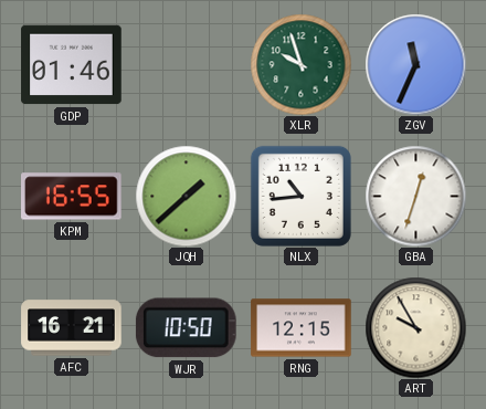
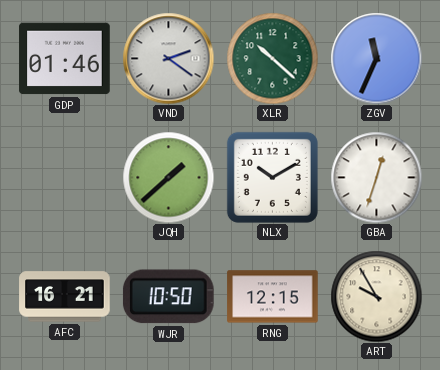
VND: none -> 2:21 (168, 58)
XLR: 9:57 -> 10:22 (272, 58)
KPM: 16:55 -> none (72, 197)
NLX: 10:44 -> 10:10 (272, 177)
